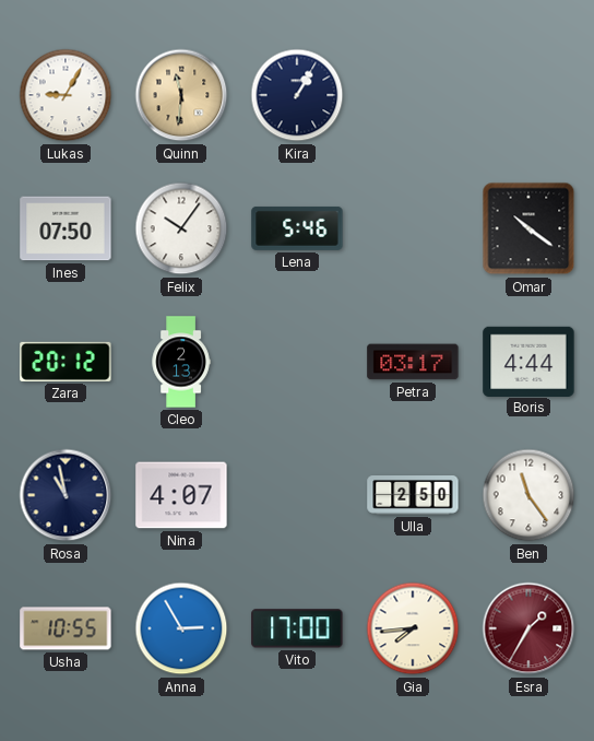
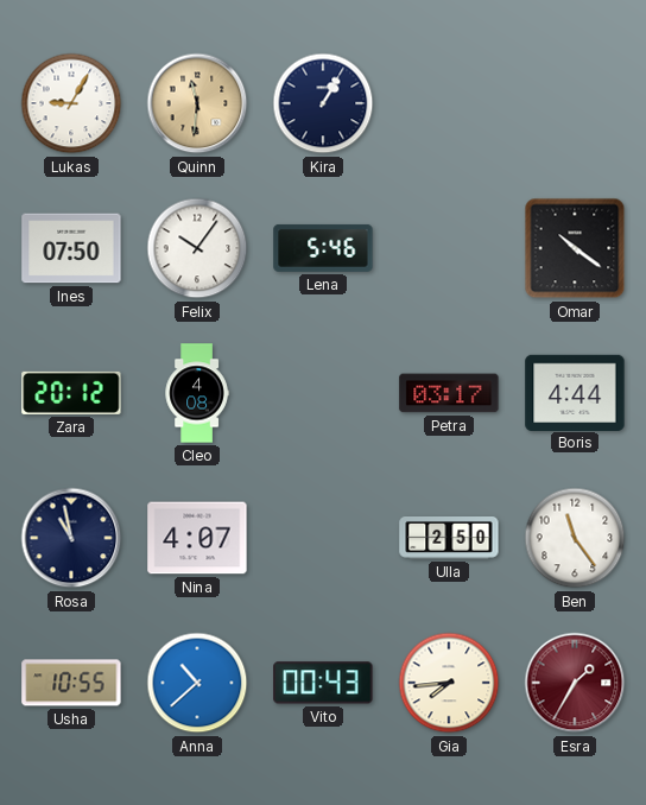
Cleo: 2:13 -> 4:08 (197, 393)
Anna: 2:55 -> 10:38 (197, 683)
Vito: 17:00 -> 00:43 (323, 683)
